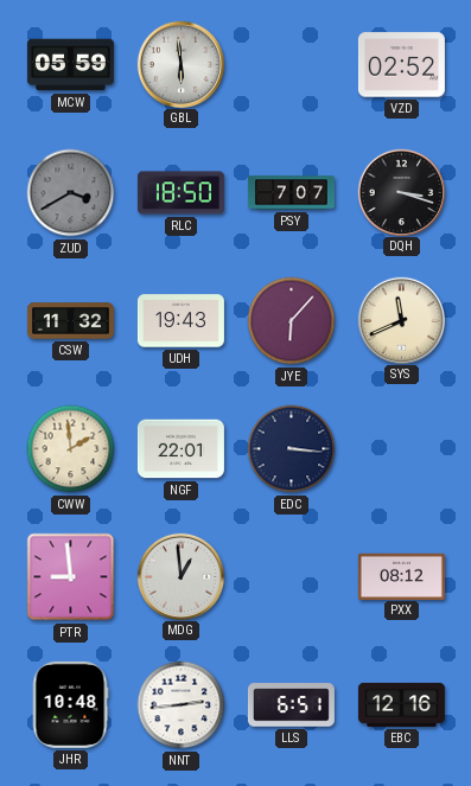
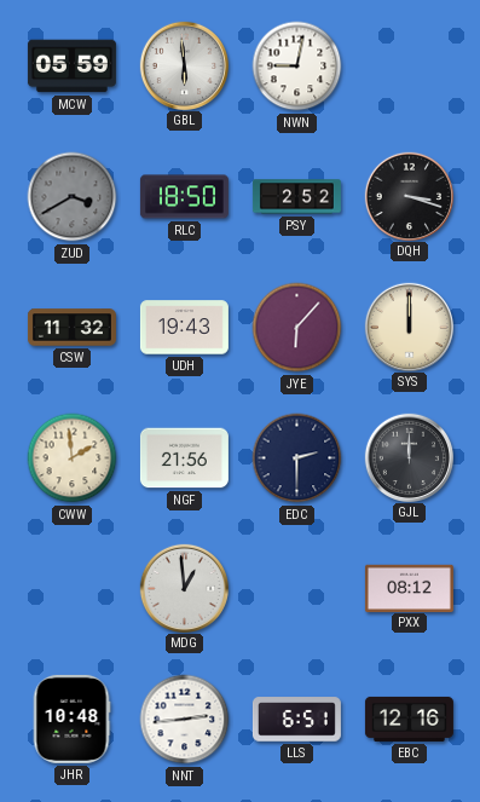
NWN: none -> 9:02 (297, 67)
VZD: 02:52 -> none (401, 65)
PSY: 7:07 -> 2:52 (296, 197)
SYS: 11:41 -> 12:00 (409, 327)
NGF: 22:01 -> 21:56 (184, 458)
EDC: 3:16 -> 2:30 (297, 458)
GJL: none -> 12:00 (409, 457)
PTR: 8:59 -> none (71, 577)
